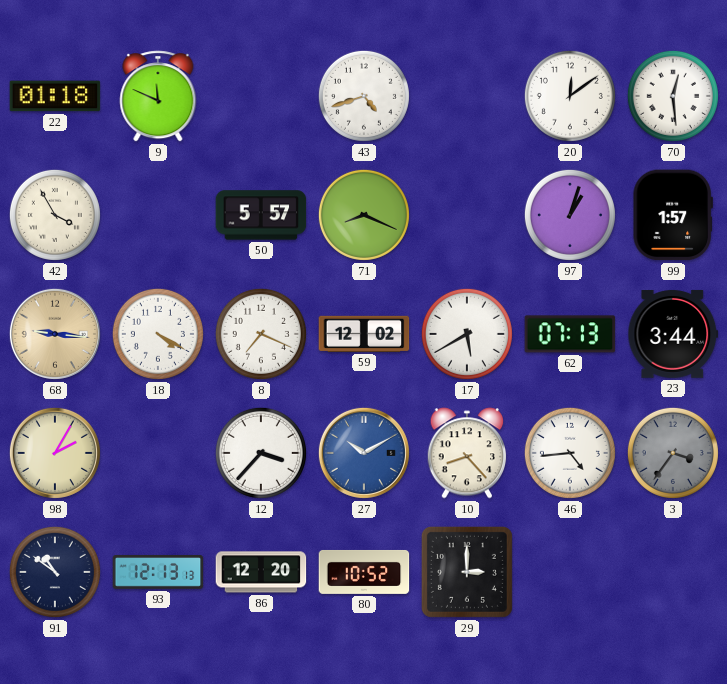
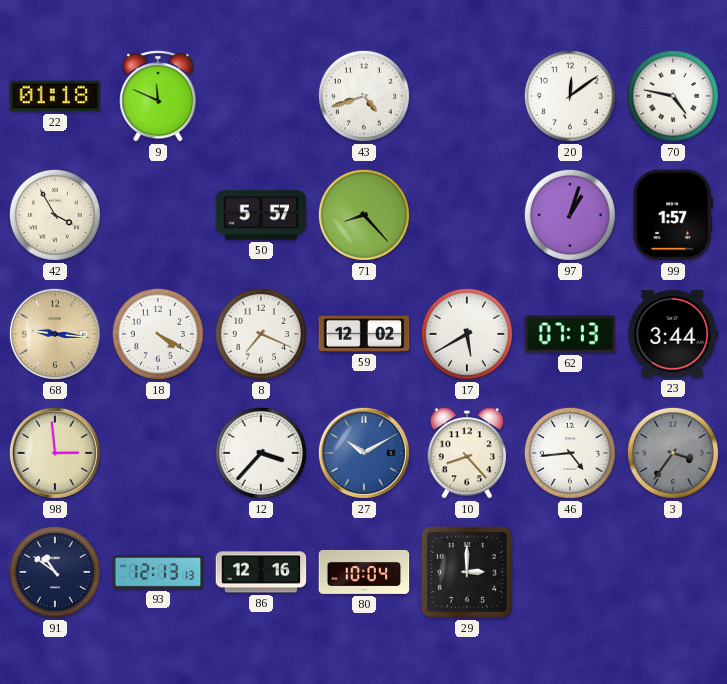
70: 12:29 -> 4:47 (673, 96)
71: 8:19 -> 8:23 (364, 215)
98: 2:05 -> 2:59 (55, 453)
86: 12:20 -> 12:16 (261, 572)
80: 10:52 -> 10:04 (364, 572)
